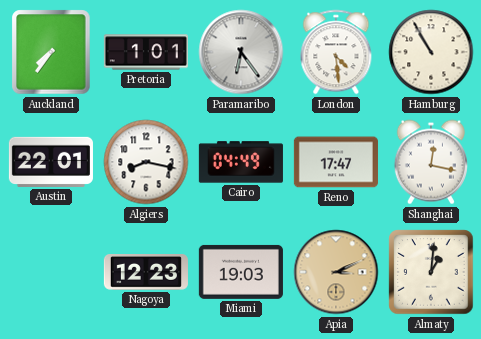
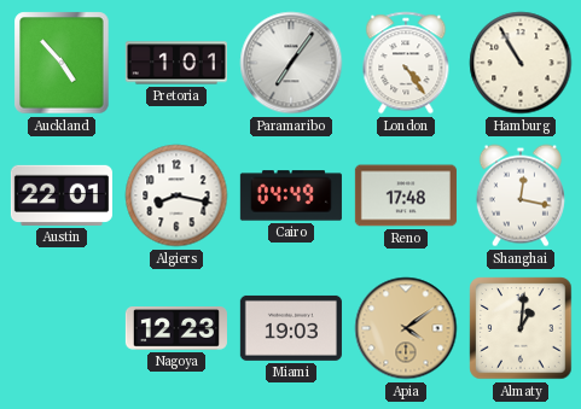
Auckland: 7:36 -> 4:53 (62, 63)
Paramaribo: 6:24 -> 7:06 (291, 63)
London: 4:29 -> 4:24 (406, 63)
Reno: 17:47 -> 17:48 (406, 195)
Apia: 3:11 -> 4:09 (406, 328)
